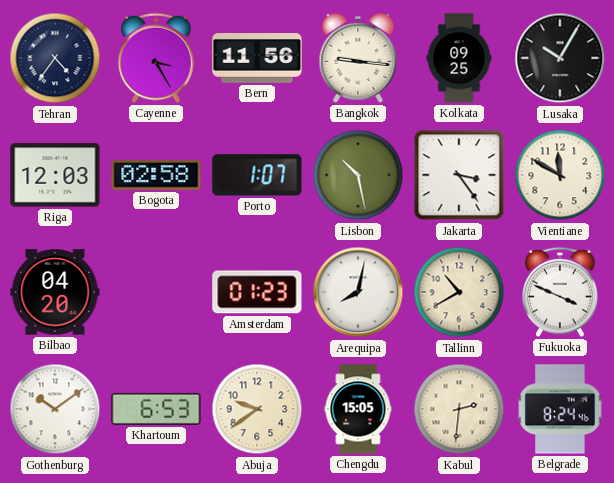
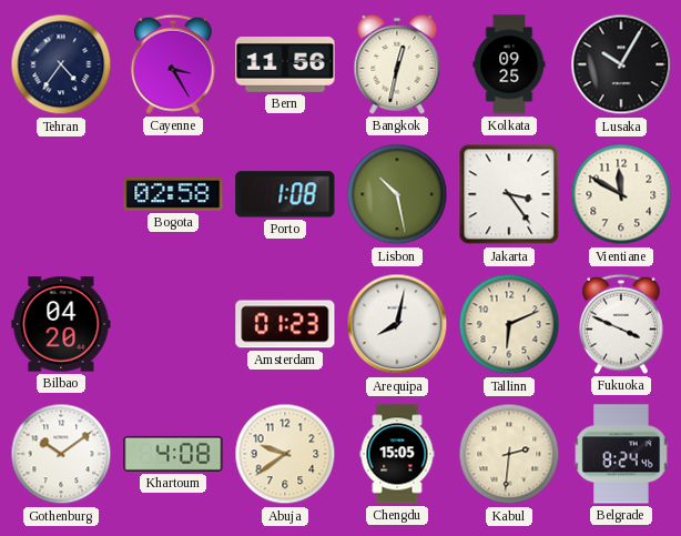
Bangkok: 9:16 -> 12:32 (397, 64)
Riga: 12:03 -> none (55, 175)
Porto: 1:07 -> 1:08 (285, 194)
Tallinn: 10:40 -> 6:11 (509, 324)
Khartoum: 6:53 -> 4:08 (173, 454)
